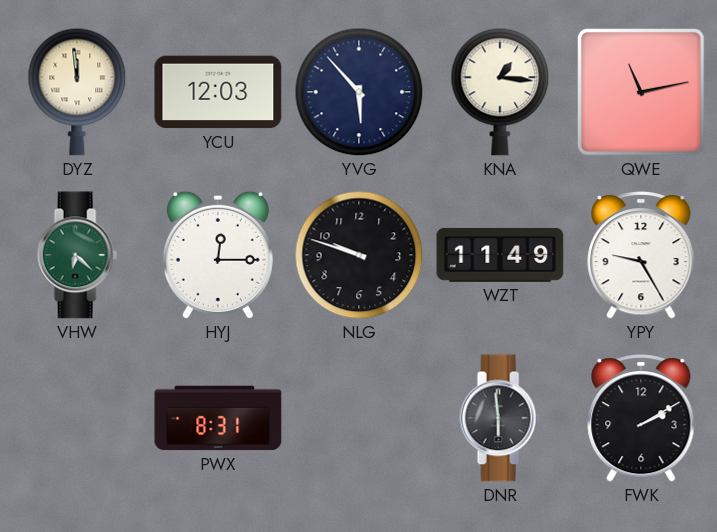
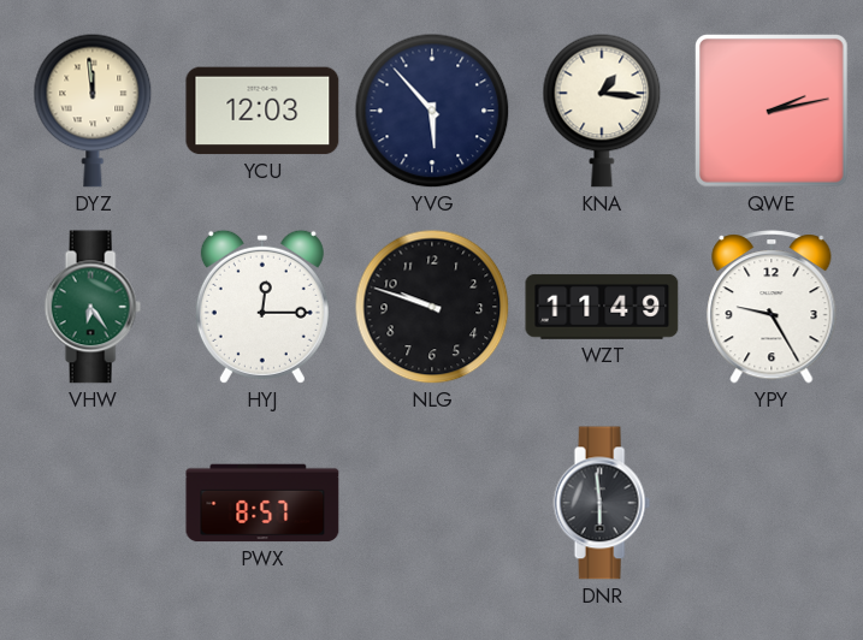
QWE: 11:13 -> 2:13 (773, 112)
VHW: 6:22 -> 6:24 (93, 307)
PWX: 8:31 -> 8:57 (262, 503)
FWK: 2:10 -> none (641, 418)
